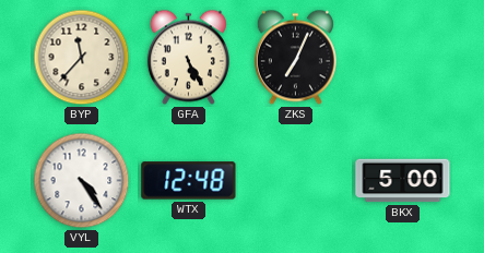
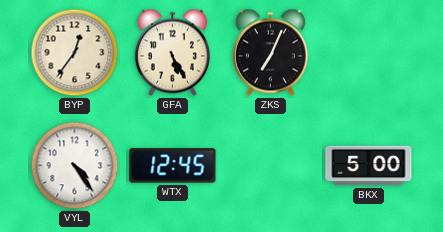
BYP: 11:37 -> 12:36 (75, 53)
WTX: 12:48 -> 12:45 (173, 166)
